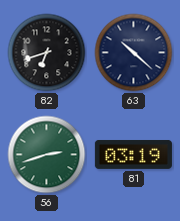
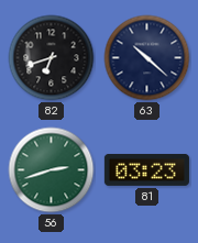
81: 03:19 -> 03:23 (146, 169)
